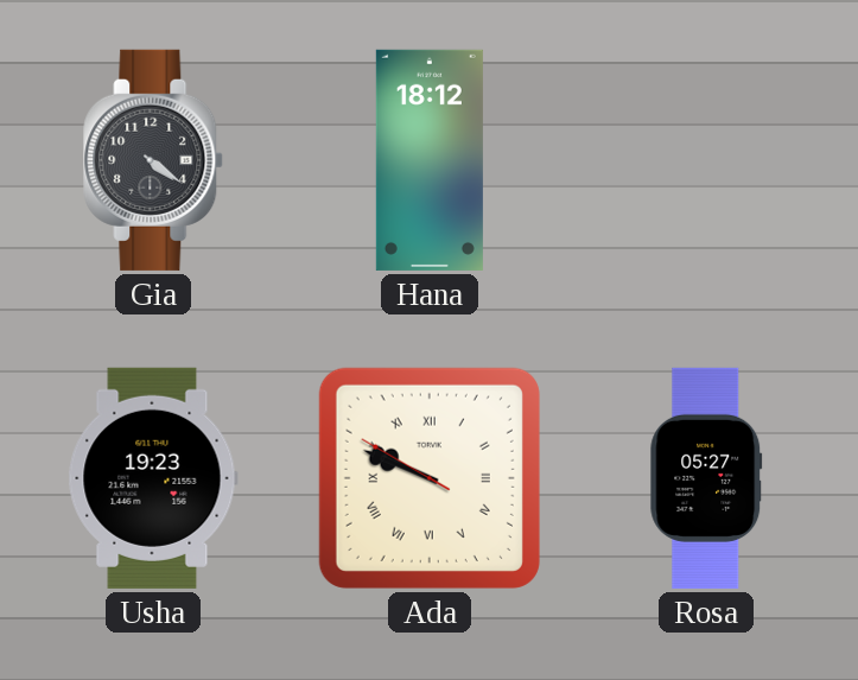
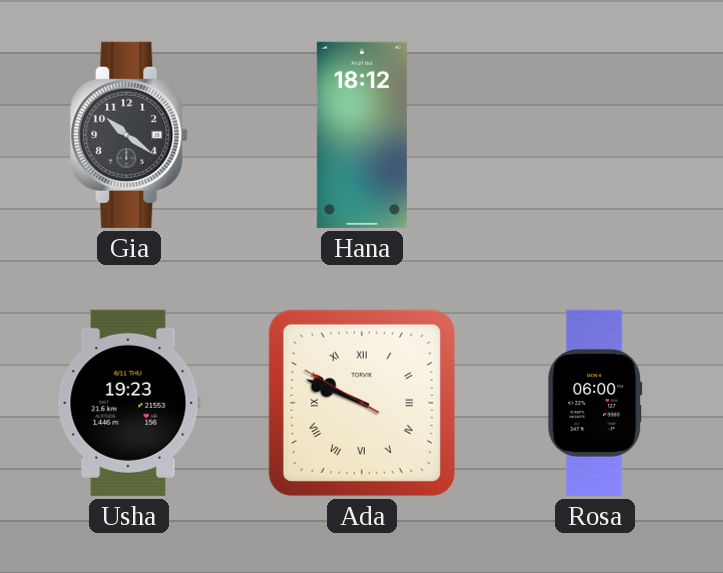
Gia: 4:21 -> 10:21 (130, 135)
Rosa: 05:27 -> 06:00 (595, 403)
